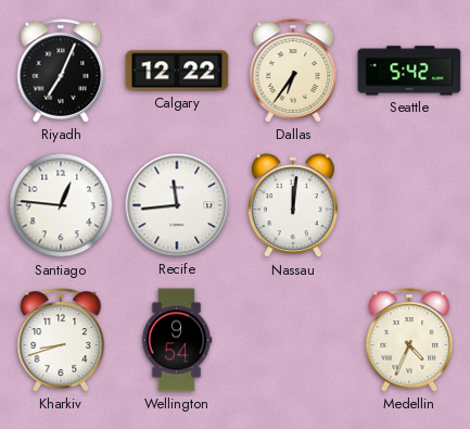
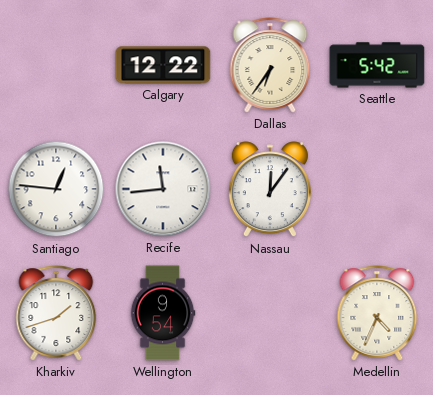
Riyadh: 7:04 -> none (61, 71)
Nassau: 12:01 -> 12:06 (270, 190)
Kharkiv: 8:42 -> 1:42 (56, 313)
